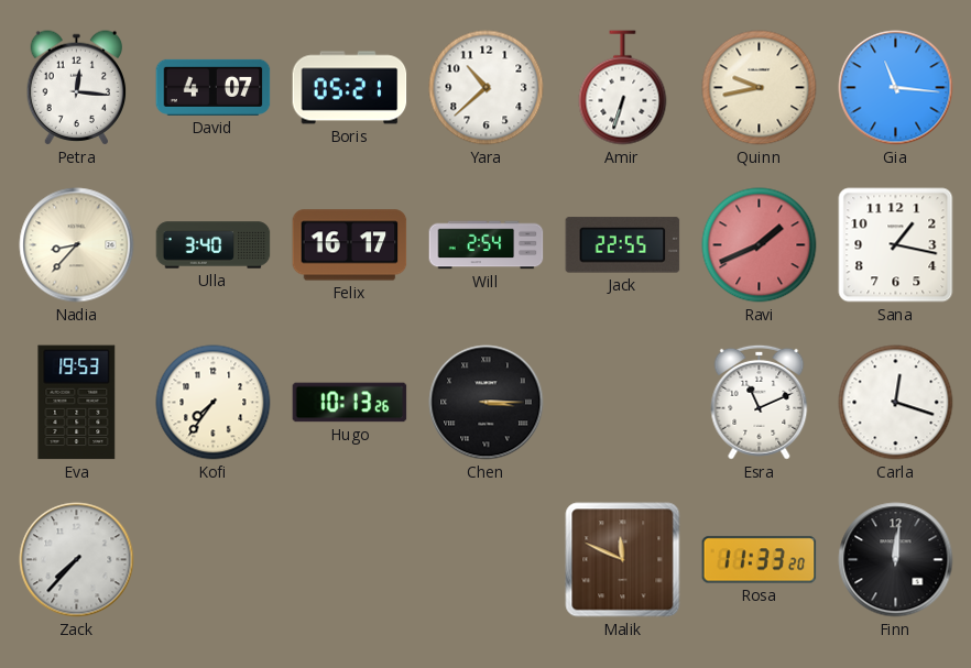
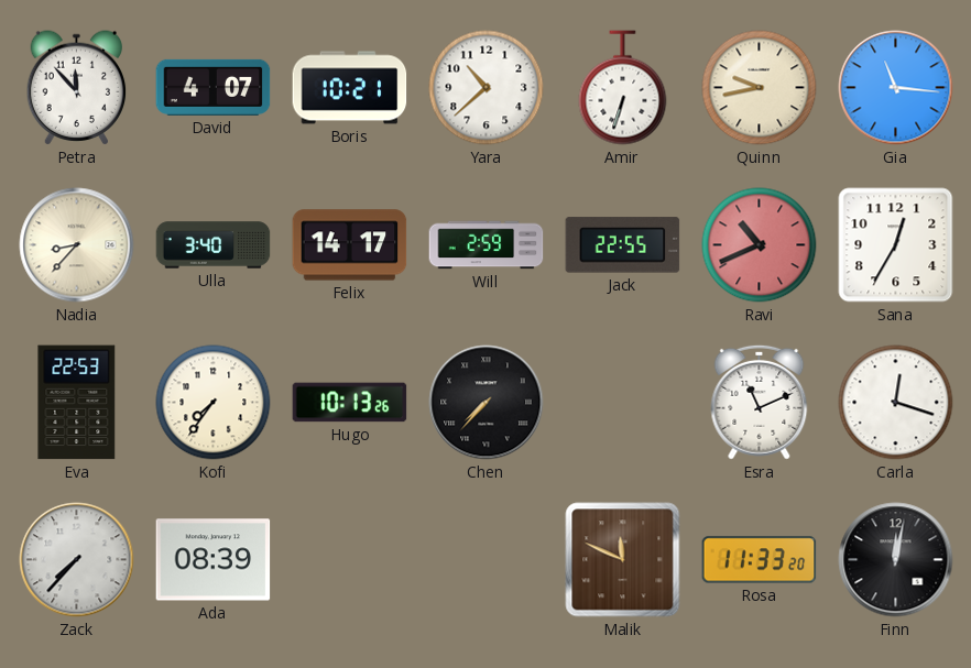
Petra: 12:16 -> 11:53 (77, 88)
Boris: 05:21 -> 10:21 (350, 88)
Felix: 16:17 -> 14:17 (350, 245)
Will: 2:54 -> 2:59 (487, 245)
Ravi: 1:41 -> 10:41 (760, 245)
Sana: 1:17 -> 12:35 (896, 245)
Eva: 19:53 -> 22:53 (77, 403)
Chen: 3:15 -> 7:37 (487, 403)
Ada: none -> 08:39 (214, 560)
Finn: 12:01 -> 12:02 (896, 560)
